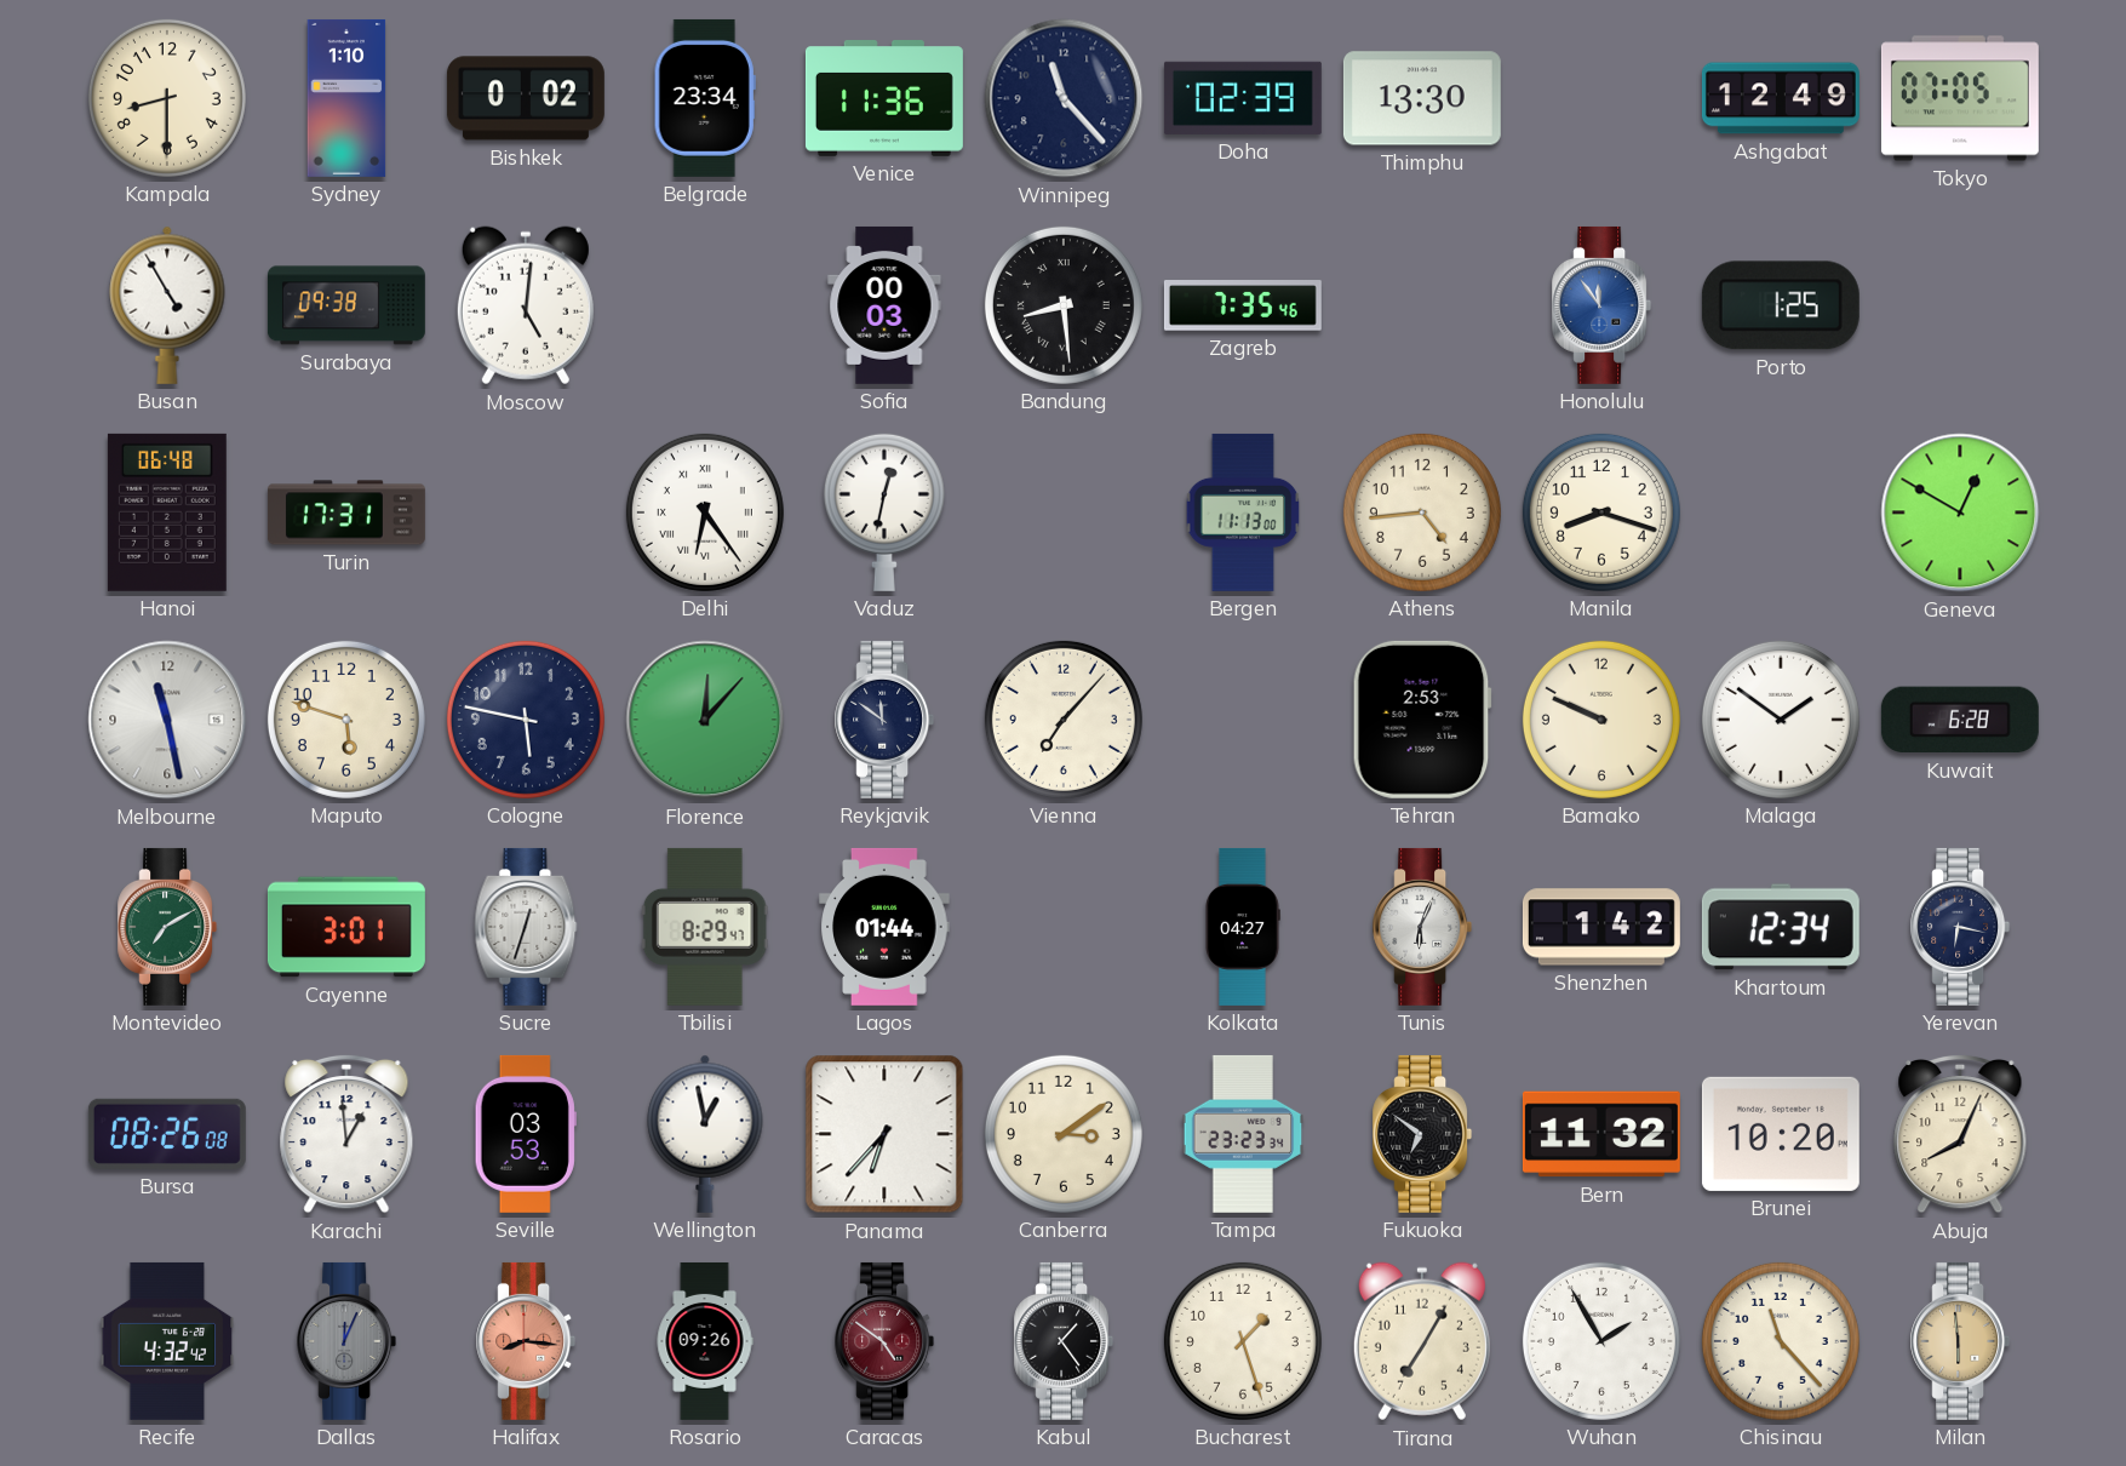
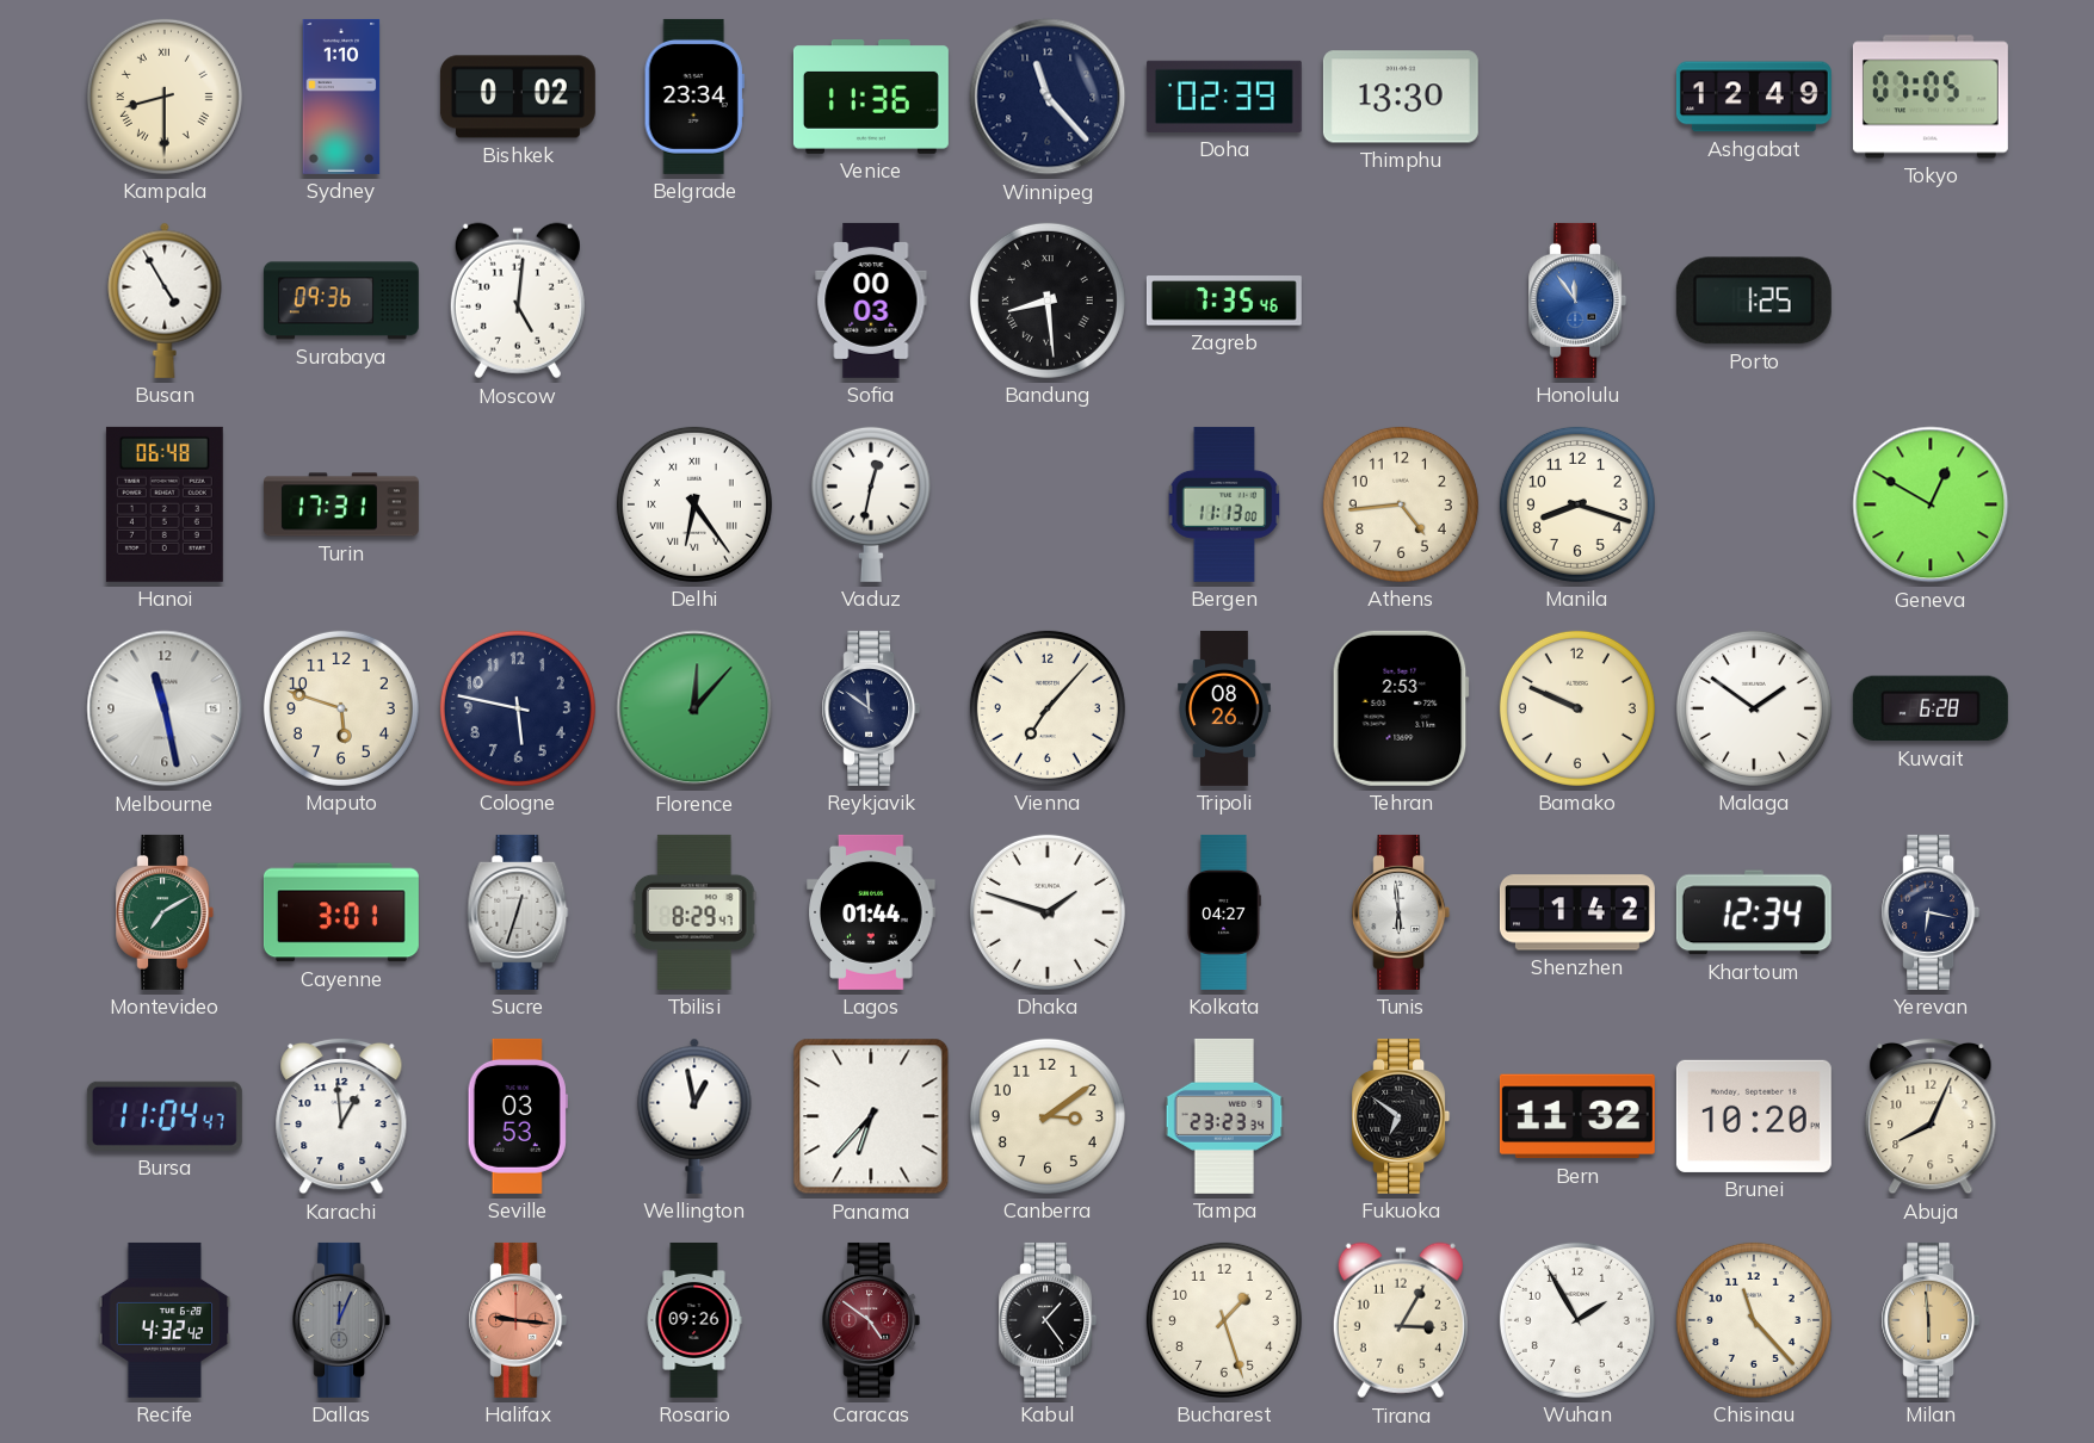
Kampala numerals: Arabic -> Roman (165, 97)
Surabaya: 09:38 -> 09:36 (341, 301)
Tripoli: none -> 08:26 (1225, 708)
Dhaka: none -> 1:48 (1048, 912)
Tunis: 6:04 -> 5:59 (1401, 912)
Bursa: 08:26 -> 11:04 (165, 1116)
Halifax: 8:16 -> 9:16 (518, 1320)
Tirana: 7:05 -> 3:05 (1401, 1320)
